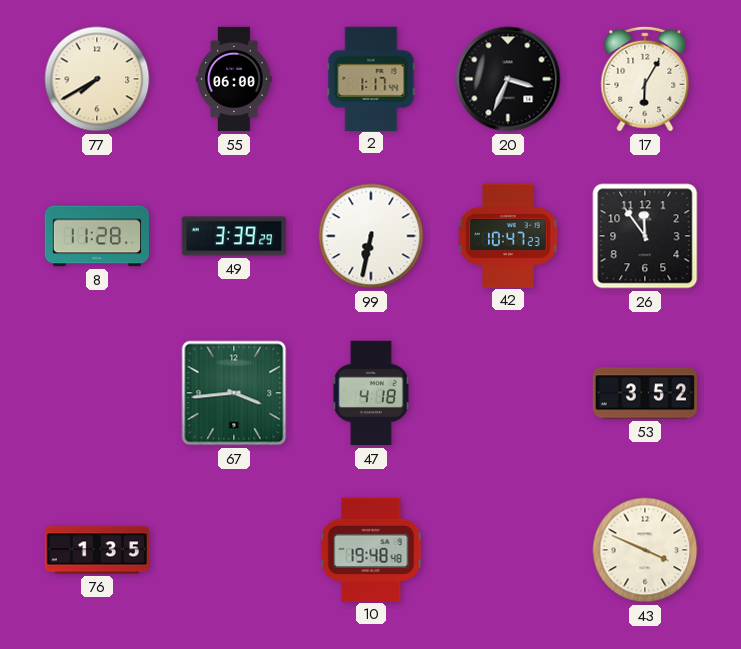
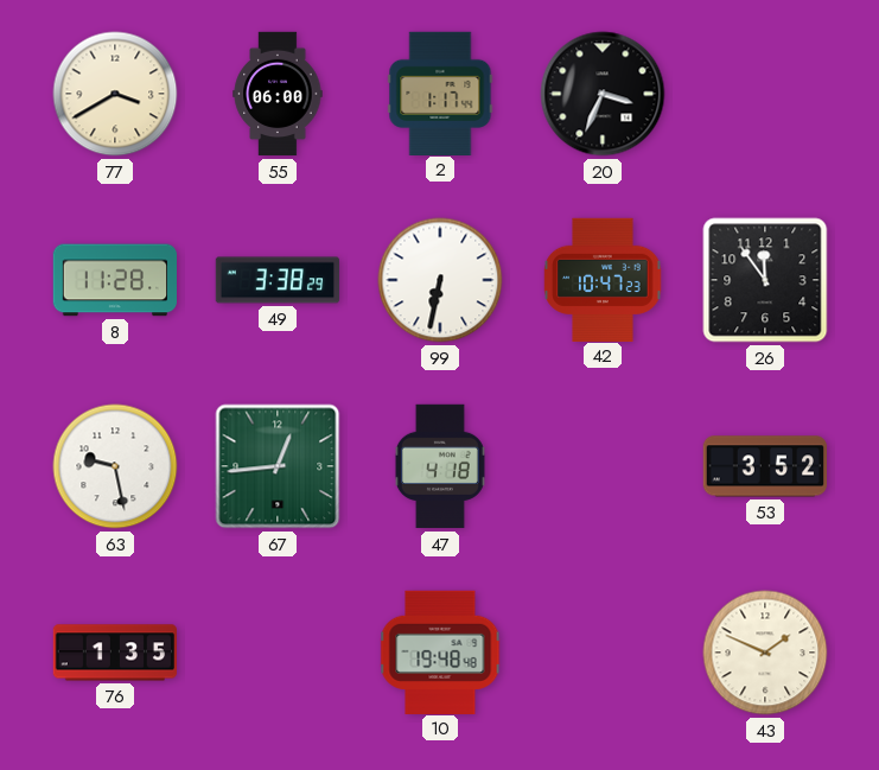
77: 7:40 -> 3:40 (115, 94)
17: 6:05 -> none (645, 79)
49: 3:39 -> 3:38 (278, 280)
63: none -> 9:28 (115, 466)
67: 3:44 -> 12:44 (278, 466)
43: 3:49 -> 1:49 (765, 653)
